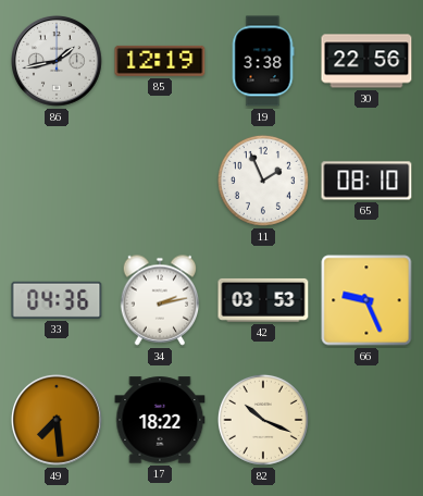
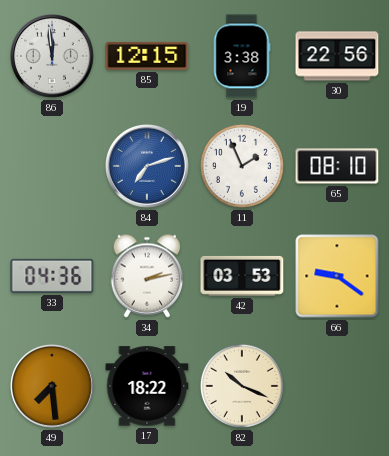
86: 1:43 -> 11:59 (53, 57)
85: 12:19 -> 12:15 (147, 56)
84: none -> 7:12 (148, 167)
66: 9:26 -> 9:21 (337, 276)
